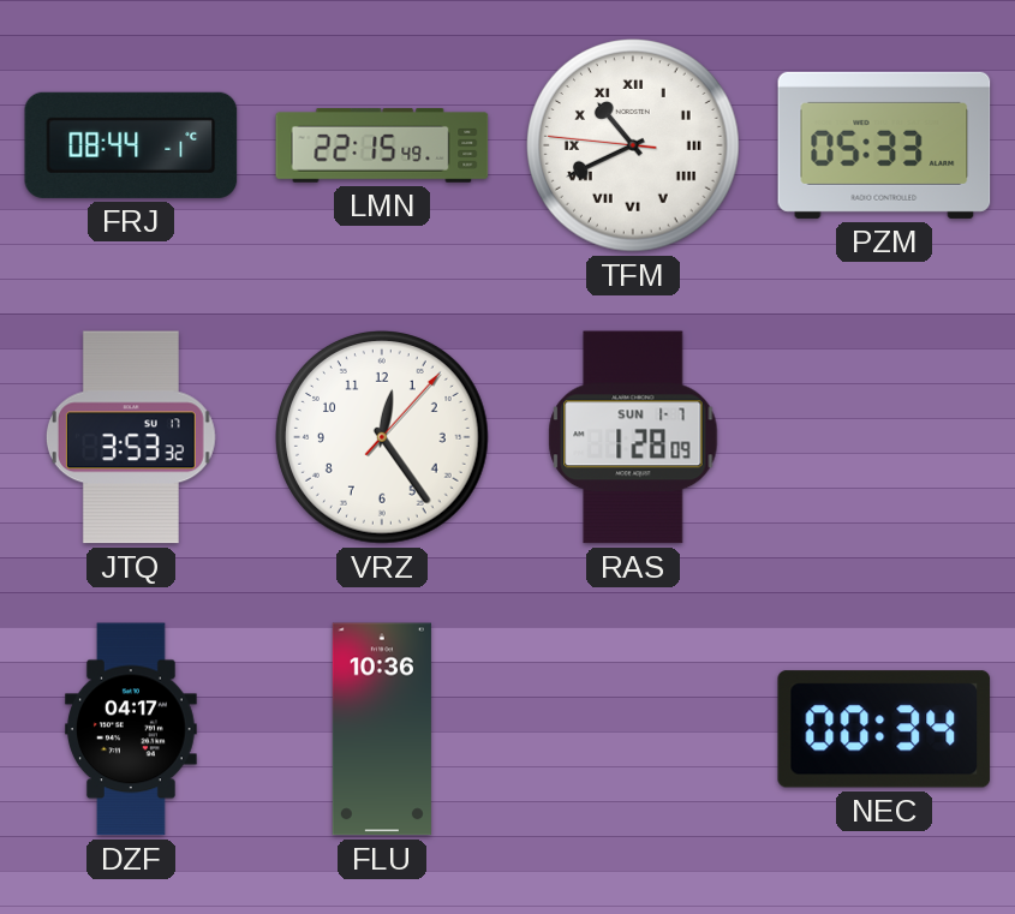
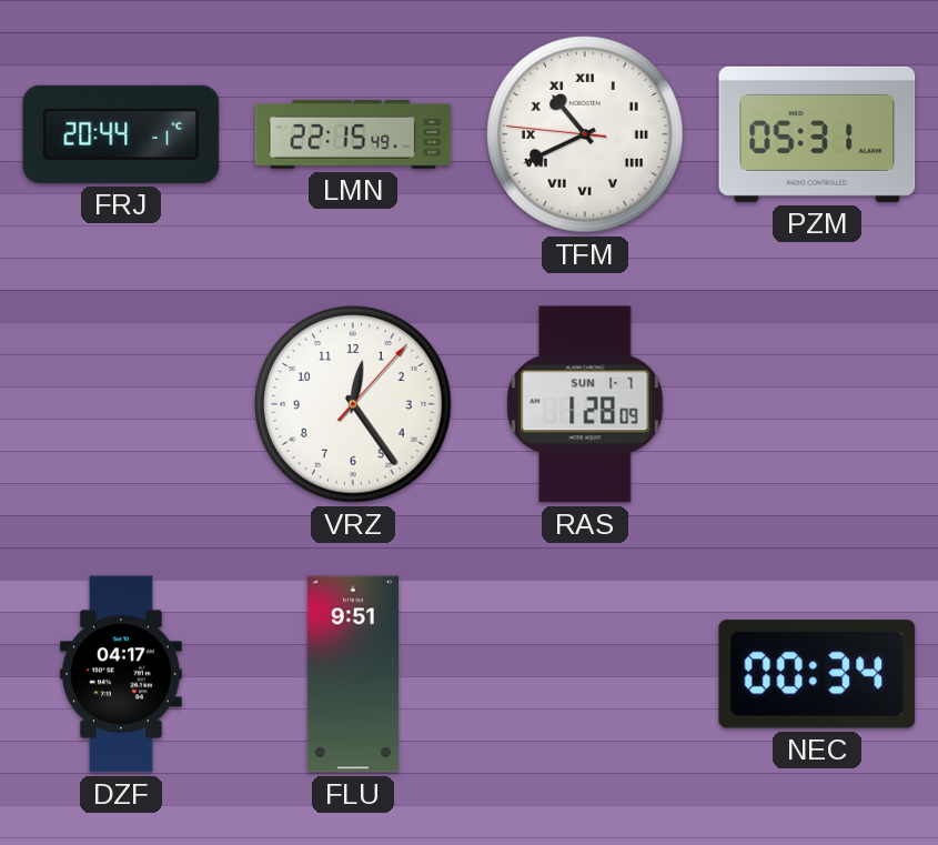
FRJ: 08:44 -> 20:44 (121, 134)
PZM: 05:33 -> 05:31 (817, 134)
JTQ: 3:53 -> none (131, 437)
FLU: 10:36 -> 9:51 (353, 674)
